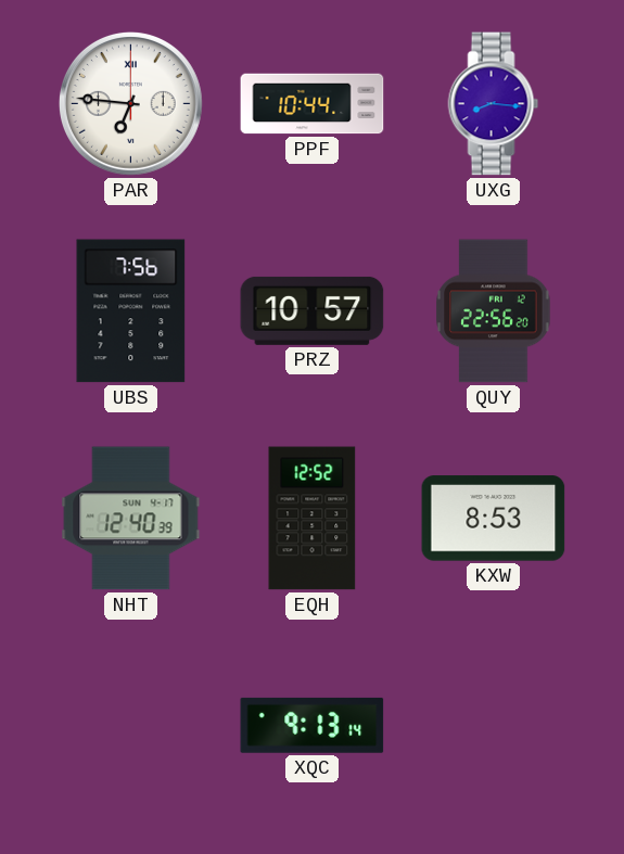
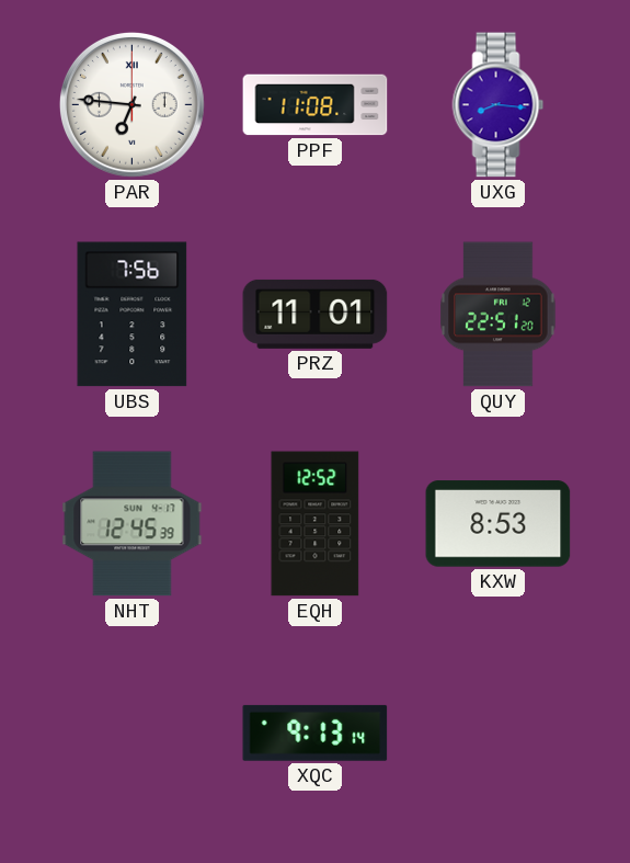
PPF: 10:44 -> 11:08 (316, 105)
PRZ: 10:57 -> 11:01 (316, 314)
QUY: 22:56 -> 22:51 (499, 315)
NHT: 12:40 -> 12:45 (133, 524)
